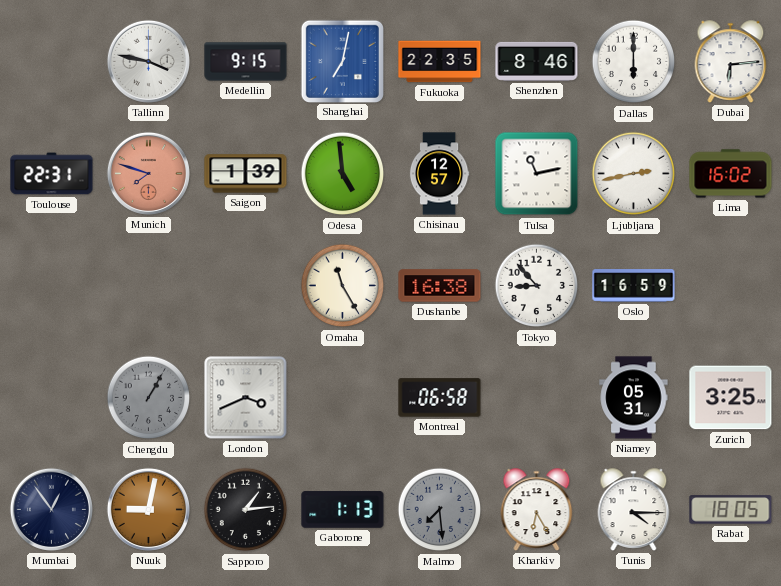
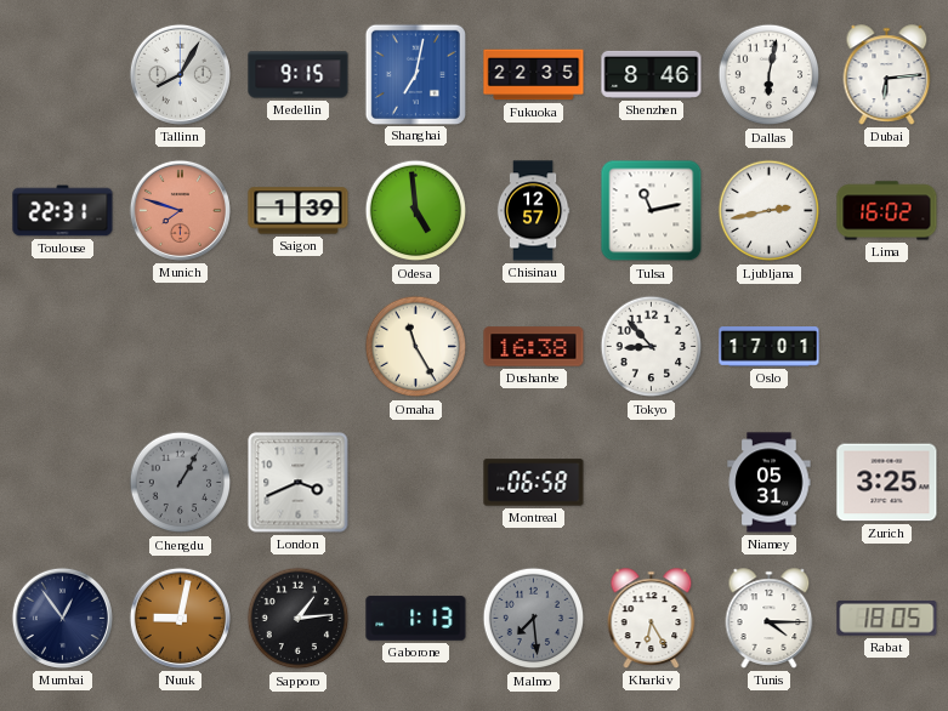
Tallinn: 3:47 -> 8:05 (180, 74)
Dallas: 6:00 -> 6:02 (770, 75)
Oslo: 16:59 -> 17:01 (770, 347)
